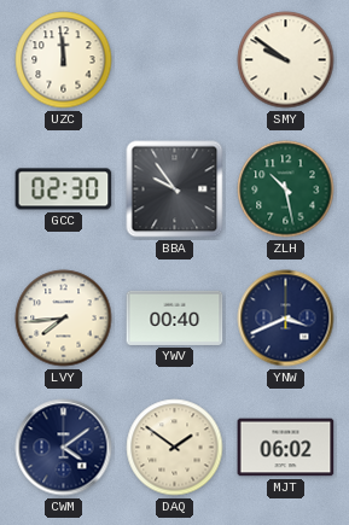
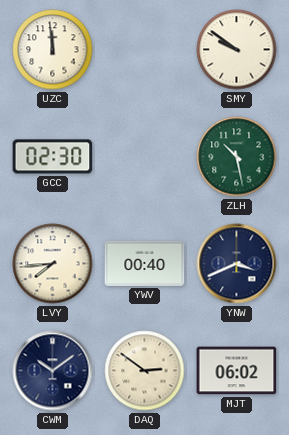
BBA: 9:54 -> none (175, 189)
CWM: 4:09 -> 10:09 (53, 371)
DAQ: 1:51 -> 2:51 (145, 371)
